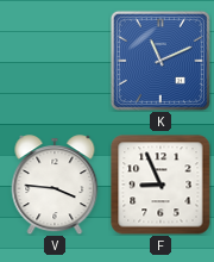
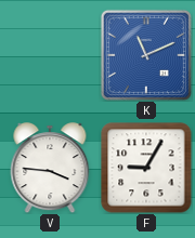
F: 8:56 -> 9:05 (146, 168)
